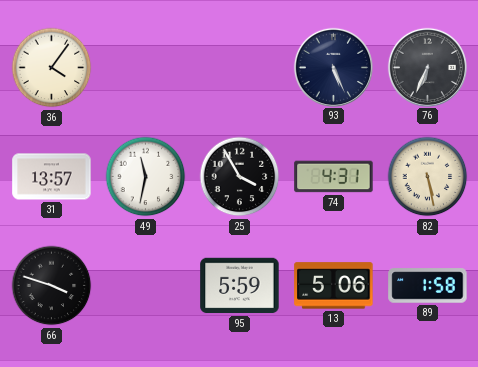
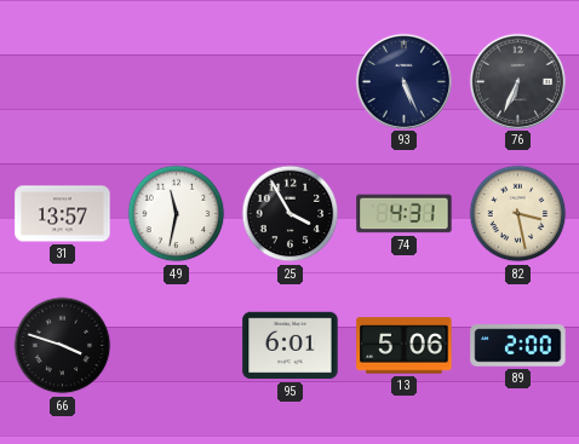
36: 4:06 -> none (52, 68)
82: 5:28 -> 3:28 (518, 214)
95: 5:59 -> 6:01 (291, 346)
89: 1:58 -> 2:00 (518, 346)
